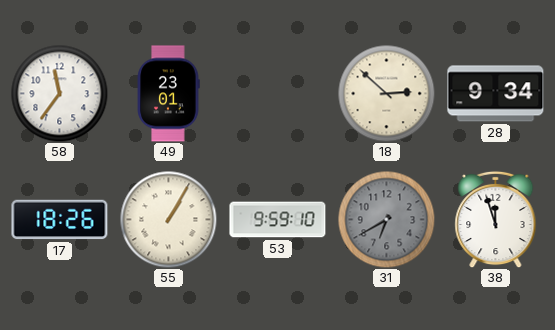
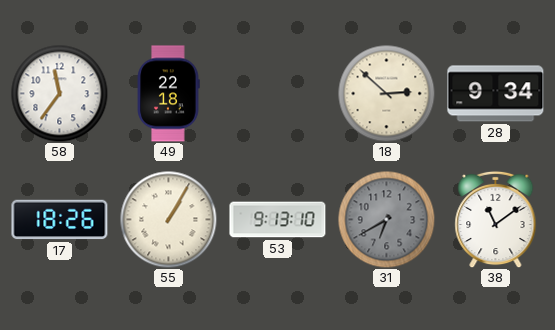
49: 23:01 -> 22:18 (168, 94)
53: 9:59 -> 9:13 (278, 220)
38: 11:57 -> 11:09 (496, 219)
